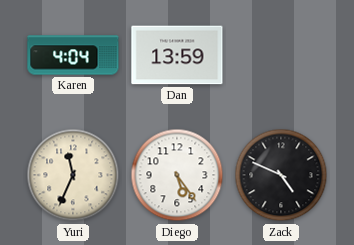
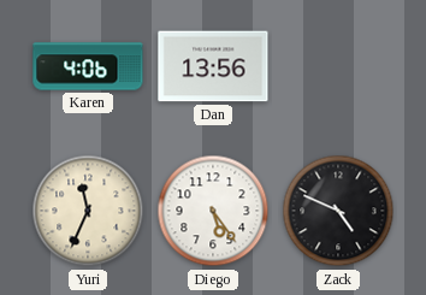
Karen: 4:04 -> 4:06 (88, 66)
Dan: 13:59 -> 13:56 (213, 66)
